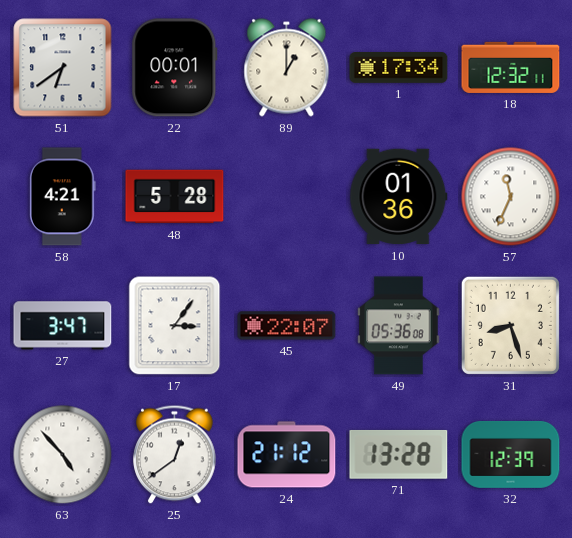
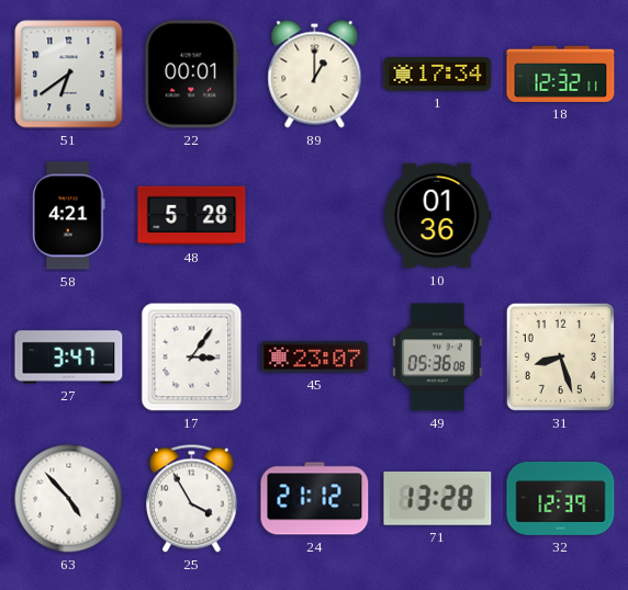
57: 11:34 -> none (511, 197)
45: 22:07 -> 23:07 (315, 358)
25: 12:39 -> 3:55 (192, 499)
